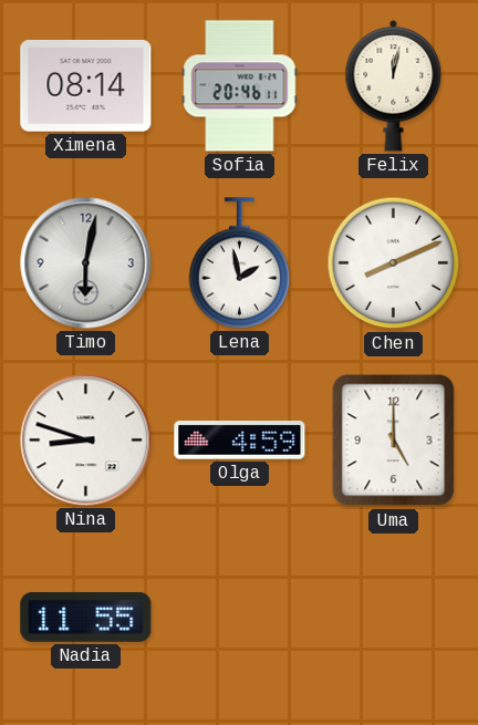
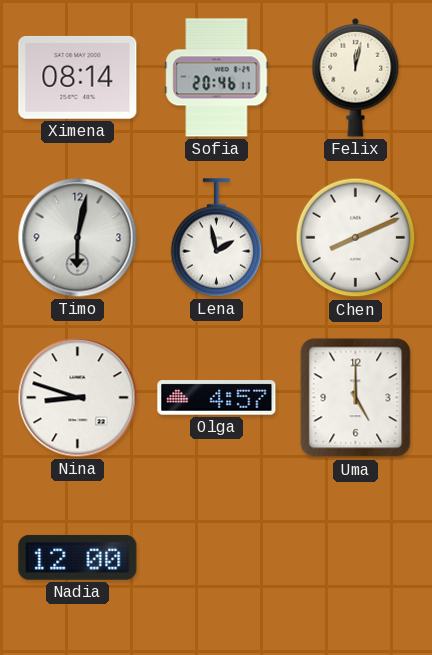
Olga: 4:59 -> 4:57 (217, 398)
Nadia: 11:55 -> 12:00 (78, 557)
